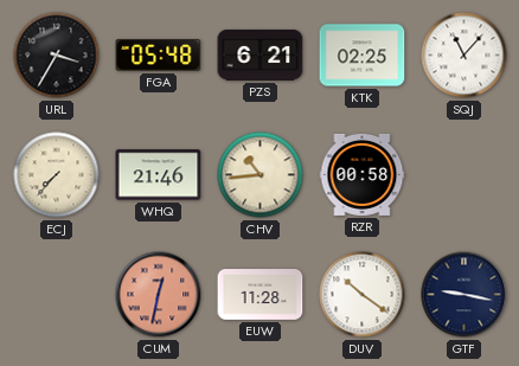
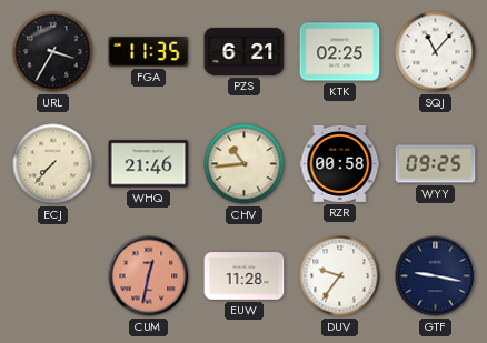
FGA: 05:48 -> 11:35 (149, 51)
WYY: none -> 09:25 (436, 164)
DUV: 10:21 -> 9:36 (340, 276)
